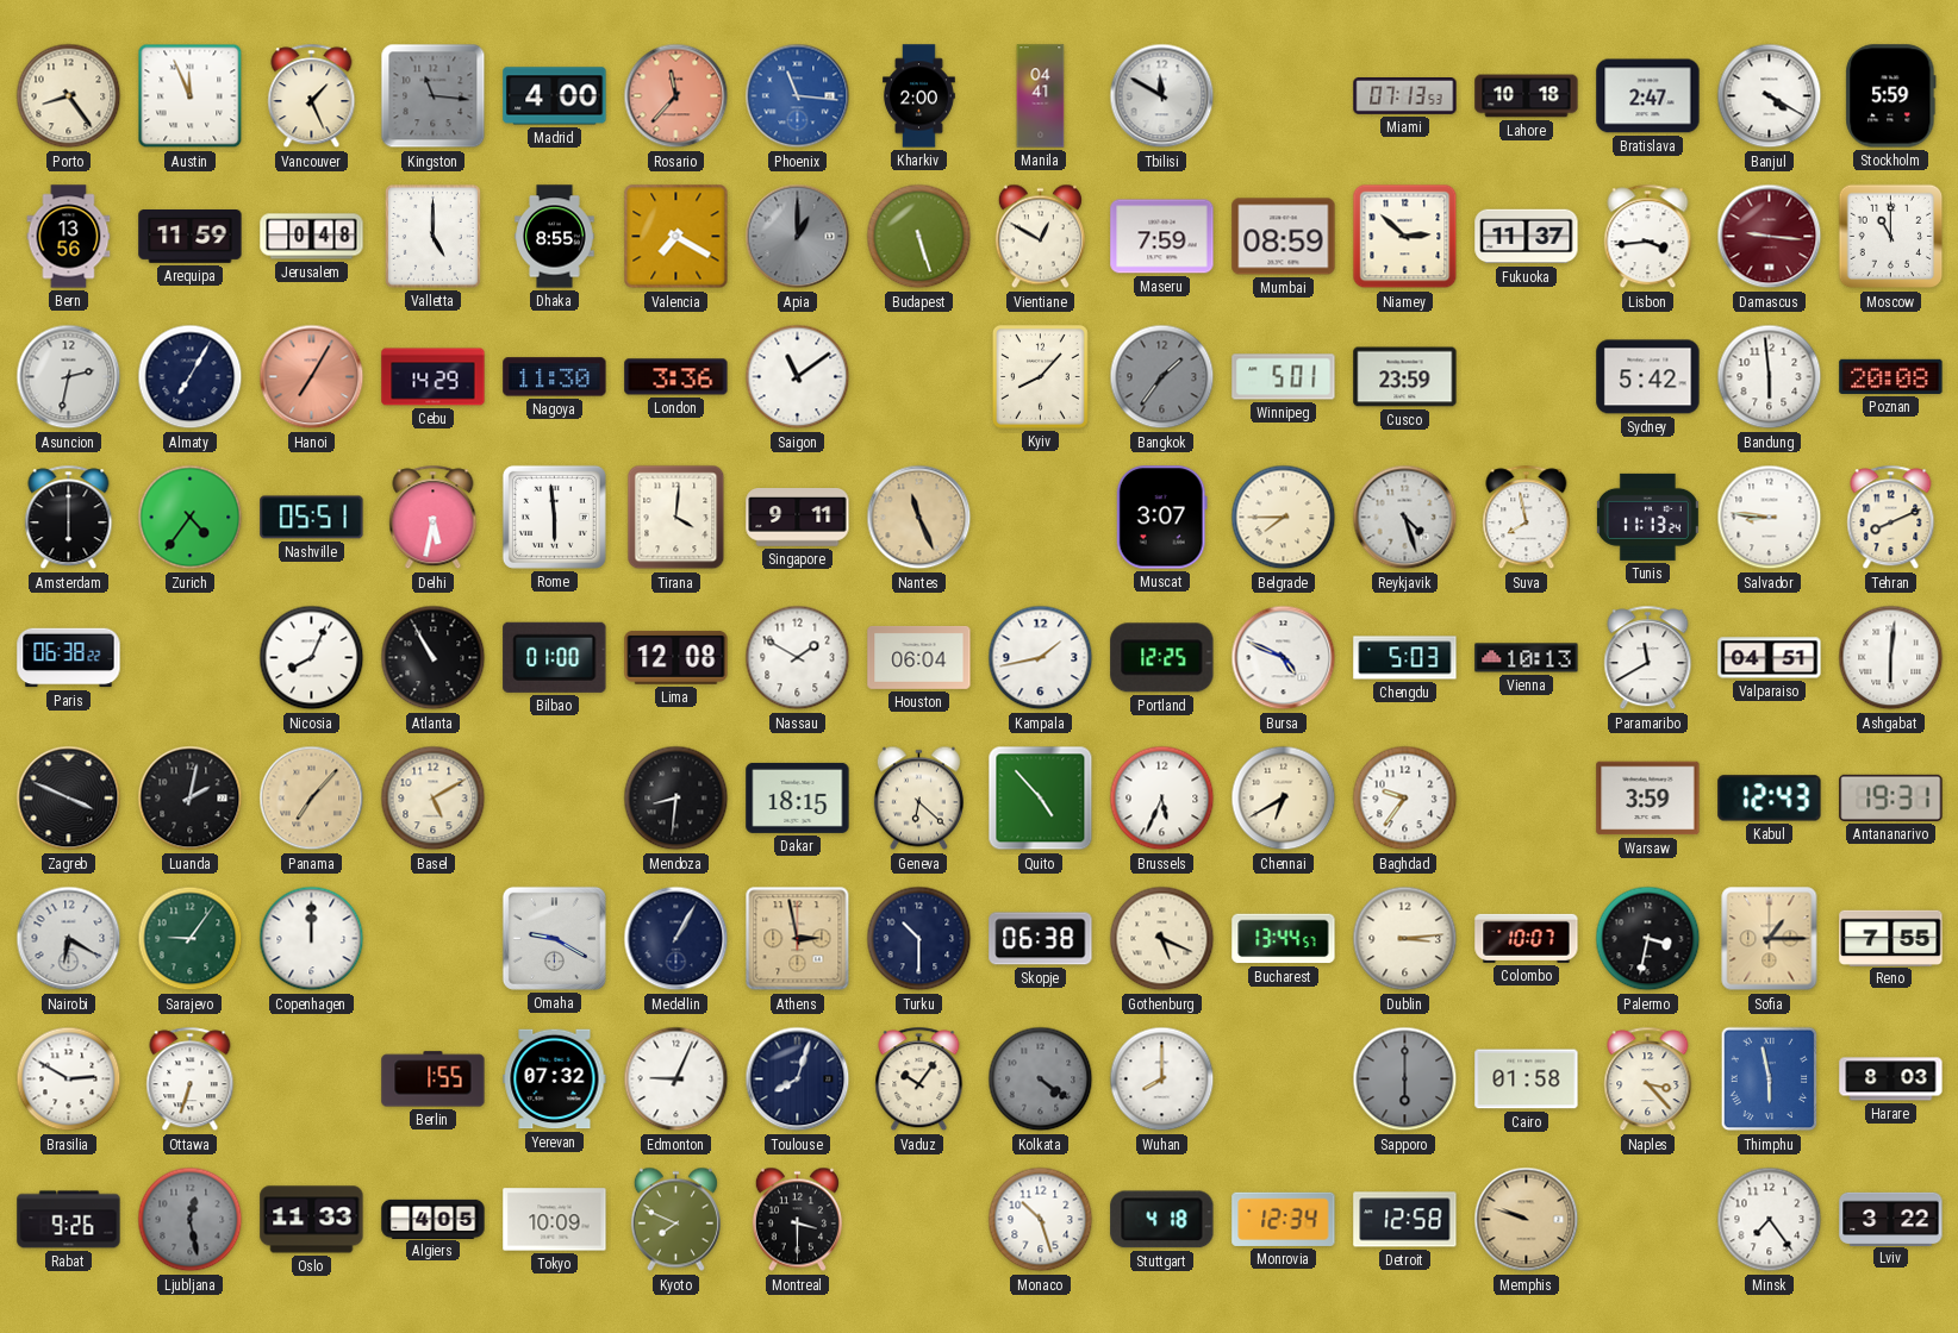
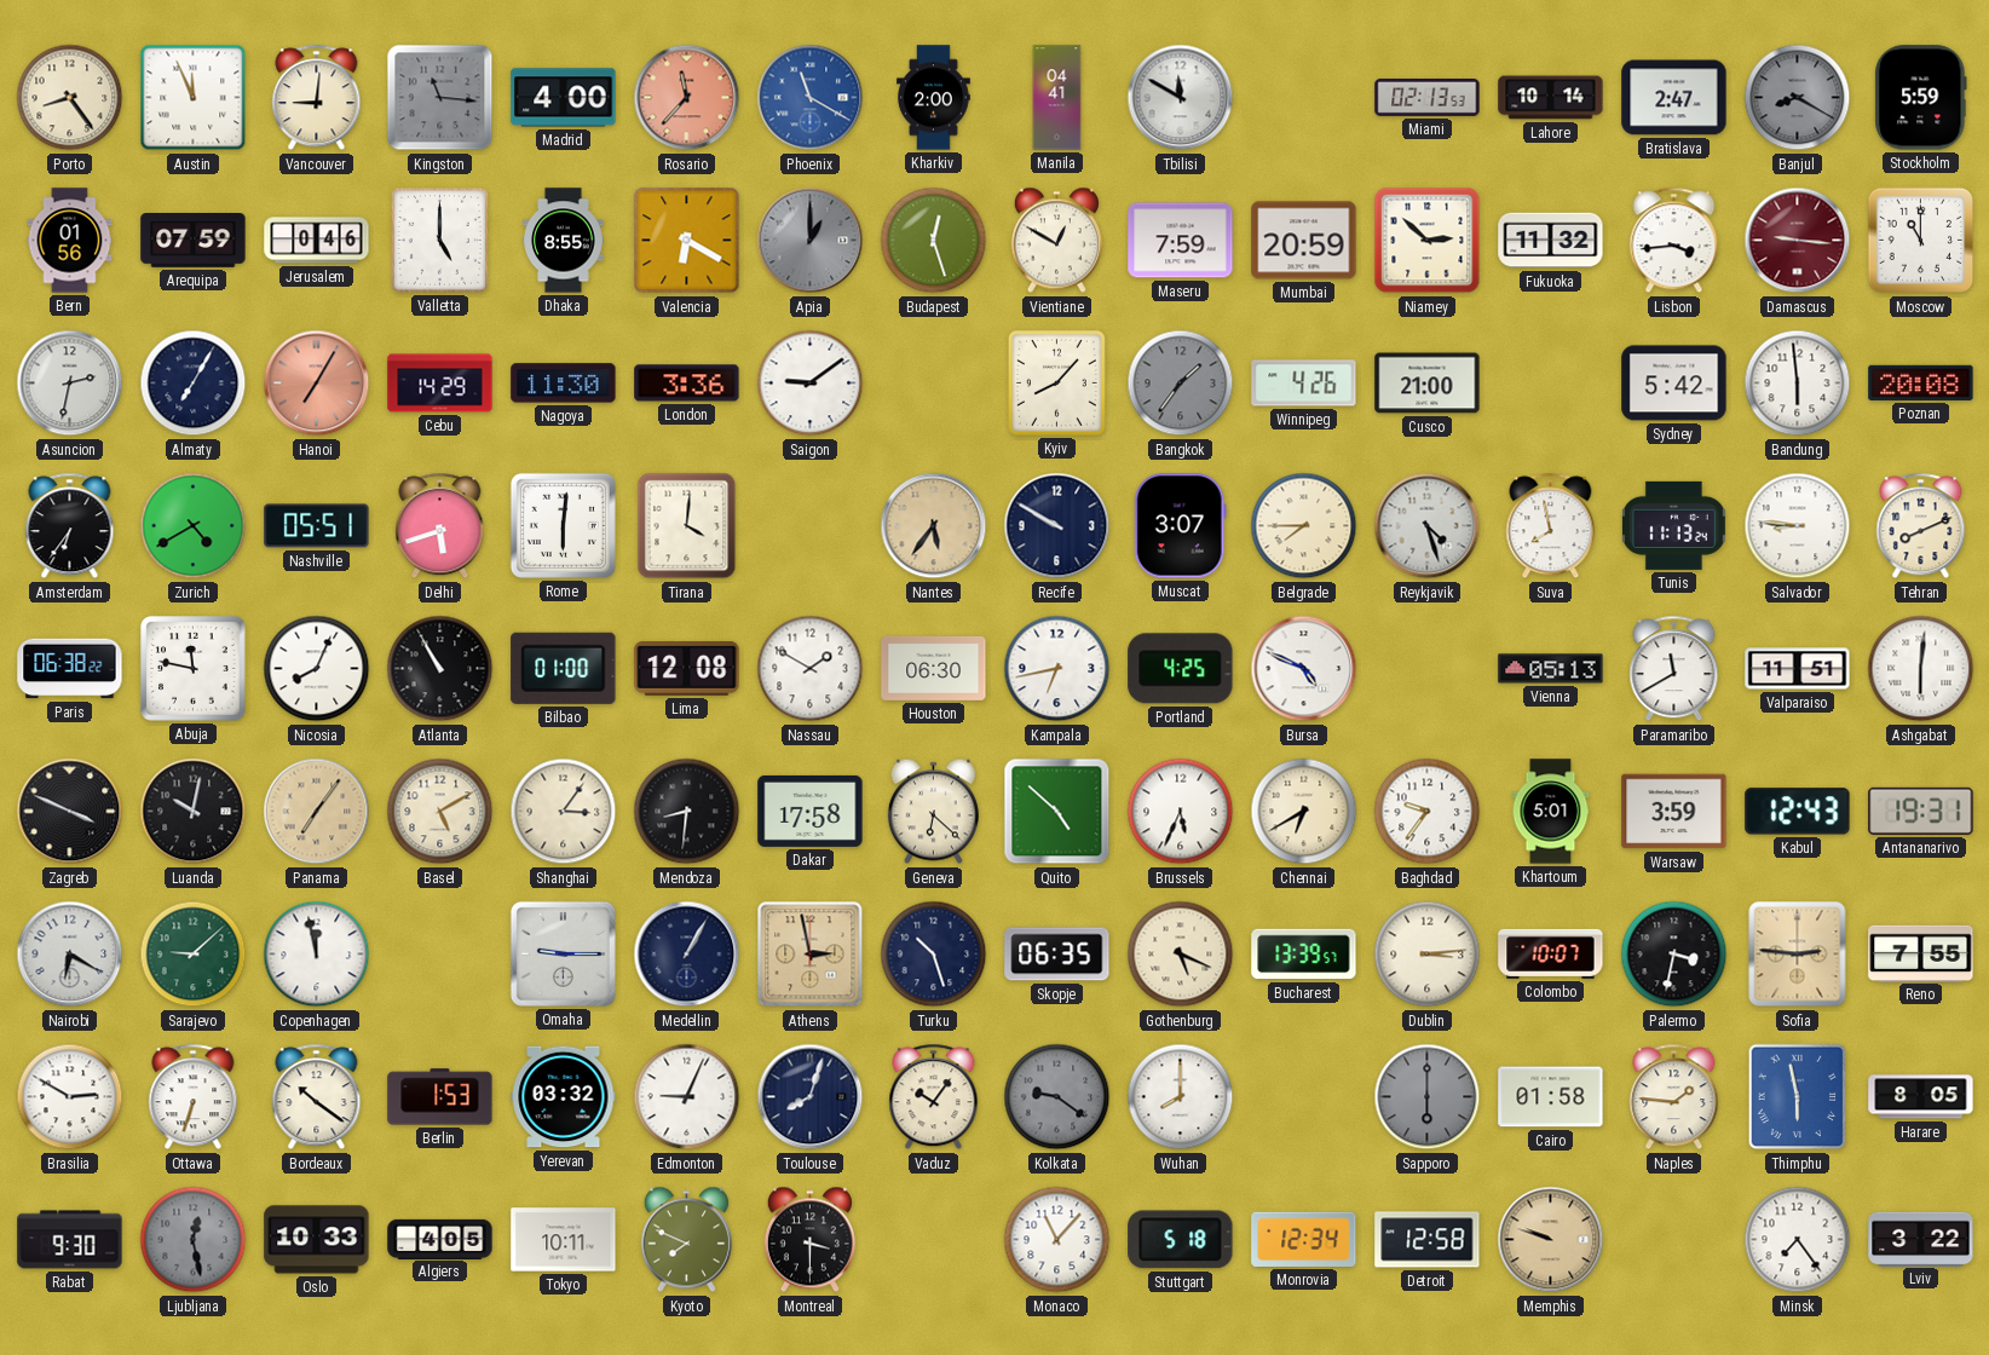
Vancouver: 1:26 -> 9:01 (317, 98)
Phoenix: 11:16 -> 11:20 (811, 98)
Miami: 07:13 -> 02:13 (1428, 98)
Lahore: 10:18 -> 10:14 (1551, 98)
Banjul: 4:20 -> 8:20 (1798, 98)
Banjul dial: white -> grey (1798, 98)
Bern: 13:56 -> 01:56 (70, 241)
Arequipa: 11:59 -> 07:59 (194, 241)
Jerusalem: 0:48 -> 0:46 (317, 241)
Valencia: 7:20 -> 6:20 (687, 241)
Budapest: 5:27 -> 12:27 (934, 241)
Mumbai: 08:59 -> 20:59 (1304, 241)
Fukuoka: 11:37 -> 11:32 (1551, 241)
Saigon: 11:09 -> 9:09 (811, 384)
Winnipeg: 5:01 -> 4:26 (1304, 384)
Cusco: 23:59 -> 21:00 (1428, 384)
Amsterdam: 6:00 -> 6:36 (70, 526)
Zurich: 4:36 -> 4:40 (194, 526)
Delhi: 5:32 -> 5:42 (440, 526)
Rome: 5:59 -> 6:01 (563, 525)
Singapore: 9:11 -> none (798, 518)
Nantes: 11:26 -> 5:36 (934, 526)
Recife: none -> 9:50 (1057, 526)
Abuja: none -> 11:47 (194, 669)
Houston: 06:04 -> 06:30 (934, 668)
Kampala: 1:43 -> 6:43 (1057, 669)
Portland: 12:25 -> 4:25 (1181, 669)
Chengdu: 5:03 -> none (1405, 658)
Vienna: 10:13 -> 05:13 (1551, 669)
Valparaiso: 04:51 -> 11:51 (1798, 669)
Luanda: 2:02 -> 10:02 (194, 812)
Panama: 7:07 -> 7:06 (317, 812)
Shanghai: none -> 3:06 (564, 812)
Dakar: 18:15 -> 17:58 (811, 811)
Quito: 4:53 -> 4:52 (1057, 812)
Khartoum: none -> 5:01 (1551, 812)
Sarajevo: 9:06 -> 9:08 (194, 955)
Copenhagen: 12:00 -> 11:58 (317, 955)
Omaha: 9:20 -> 9:15 (563, 953)
Turku: 10:30 -> 10:27 (934, 955)
Skopje: 06:38 -> 06:35 (1057, 955)
Bucharest: 13:44 -> 13:39 (1304, 955)
Sofia: 1:15 -> 2:46 (1798, 955)
Bordeaux: none -> 10:21 (317, 1097)
Berlin: 1:55 -> 1:53 (440, 1097)
Yerevan: 07:32 -> 03:32 (564, 1097)
Kolkata: 4:21 -> 9:21 (1057, 1097)
Naples: 3:23 -> 1:46 (1674, 1097)
Harare: 8:03 -> 8:05 (1921, 1097)
Rabat: 9:26 -> 9:30 (70, 1240)
Oslo: 11:33 -> 10:33 (317, 1240)
Tokyo: 10:09 -> 10:11 (564, 1240)
Monaco: 10:27 -> 11:07 (1057, 1240)
Stuttgart: 4:18 -> 5:18 (1181, 1240)
